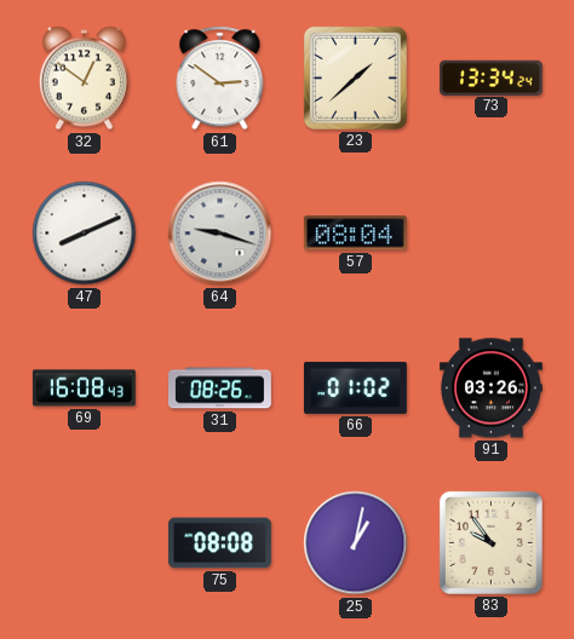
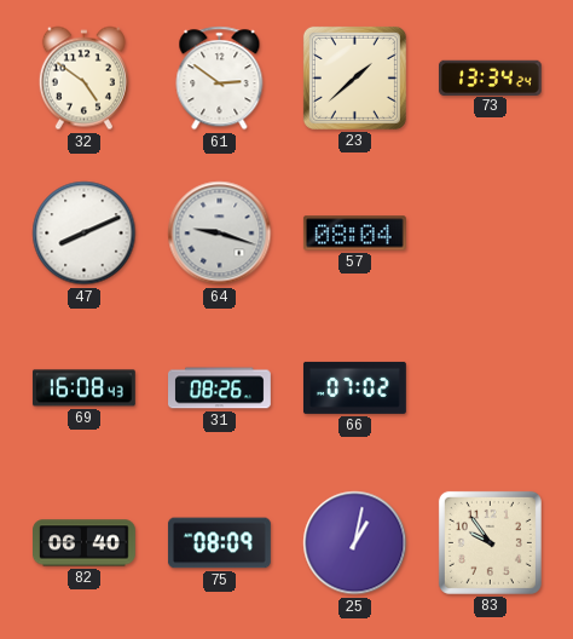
32: 12:51 -> 4:51 (83, 79)
66: 01:02 -> 07:02 (354, 387)
91: 03:26 -> none (492, 388)
82: none -> 06:40 (85, 543)
75: 08:08 -> 08:09 (219, 543)
